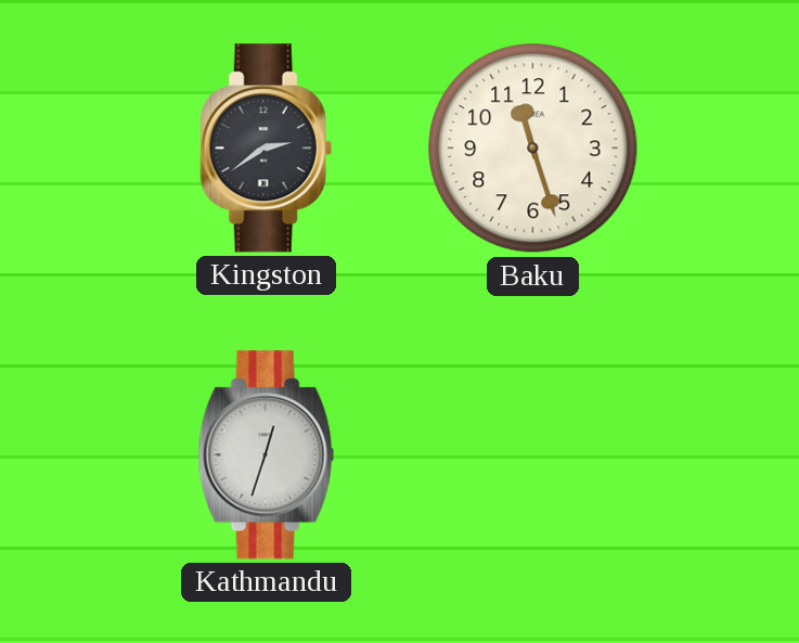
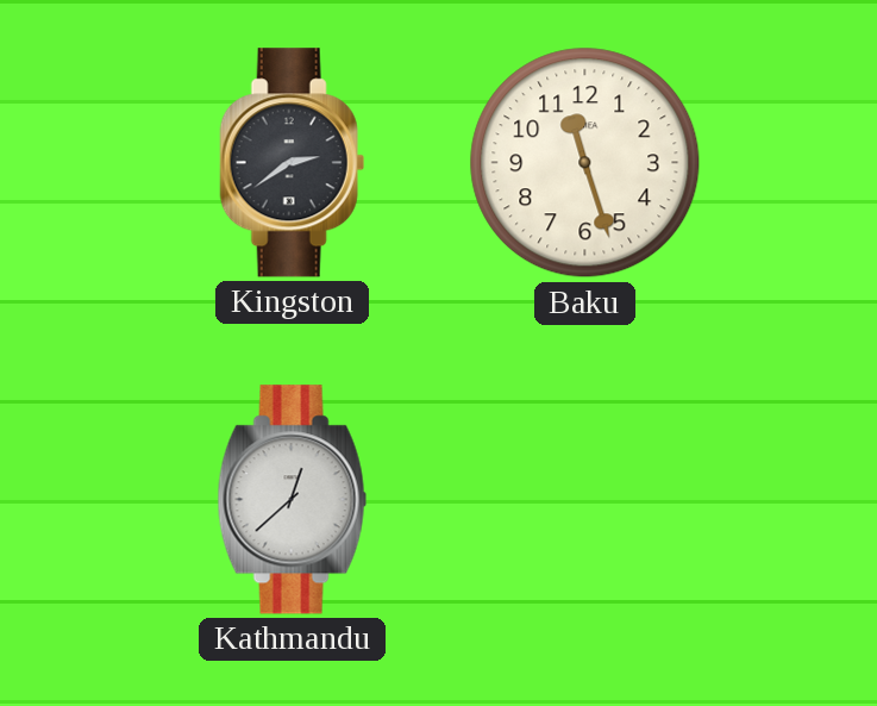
Kathmandu: 12:33 -> 12:38 (292, 500)
